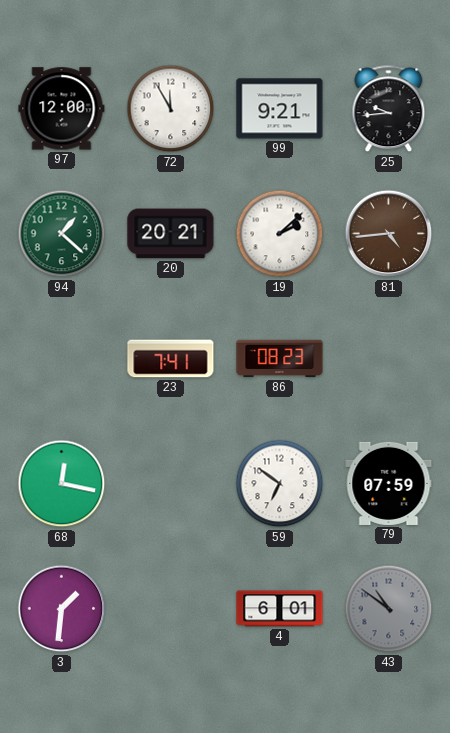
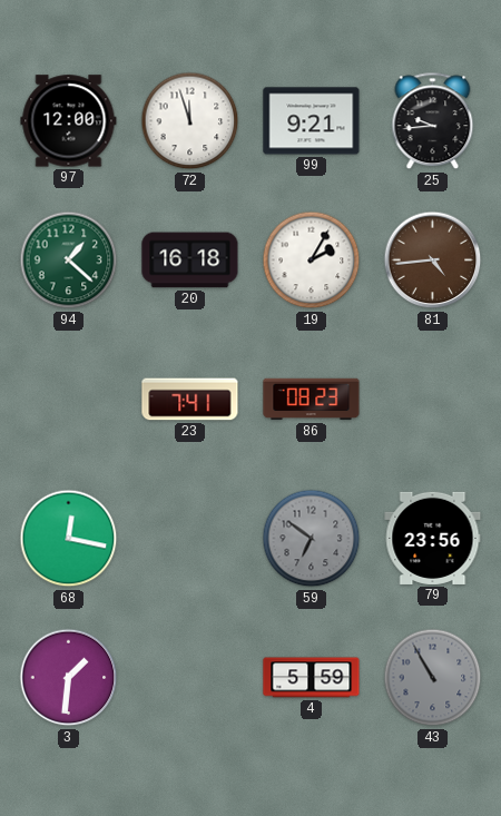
72: 11:55 -> 11:57 (190, 121)
20: 20:21 -> 16:18 (190, 260)
19: 2:08 -> 2:05 (312, 260)
59 dial: white -> grey (312, 539)
79: 07:59 -> 23:56 (433, 538)
4: 6:01 -> 5:59 (312, 678)
43: 10:51 -> 10:55 (433, 678)
